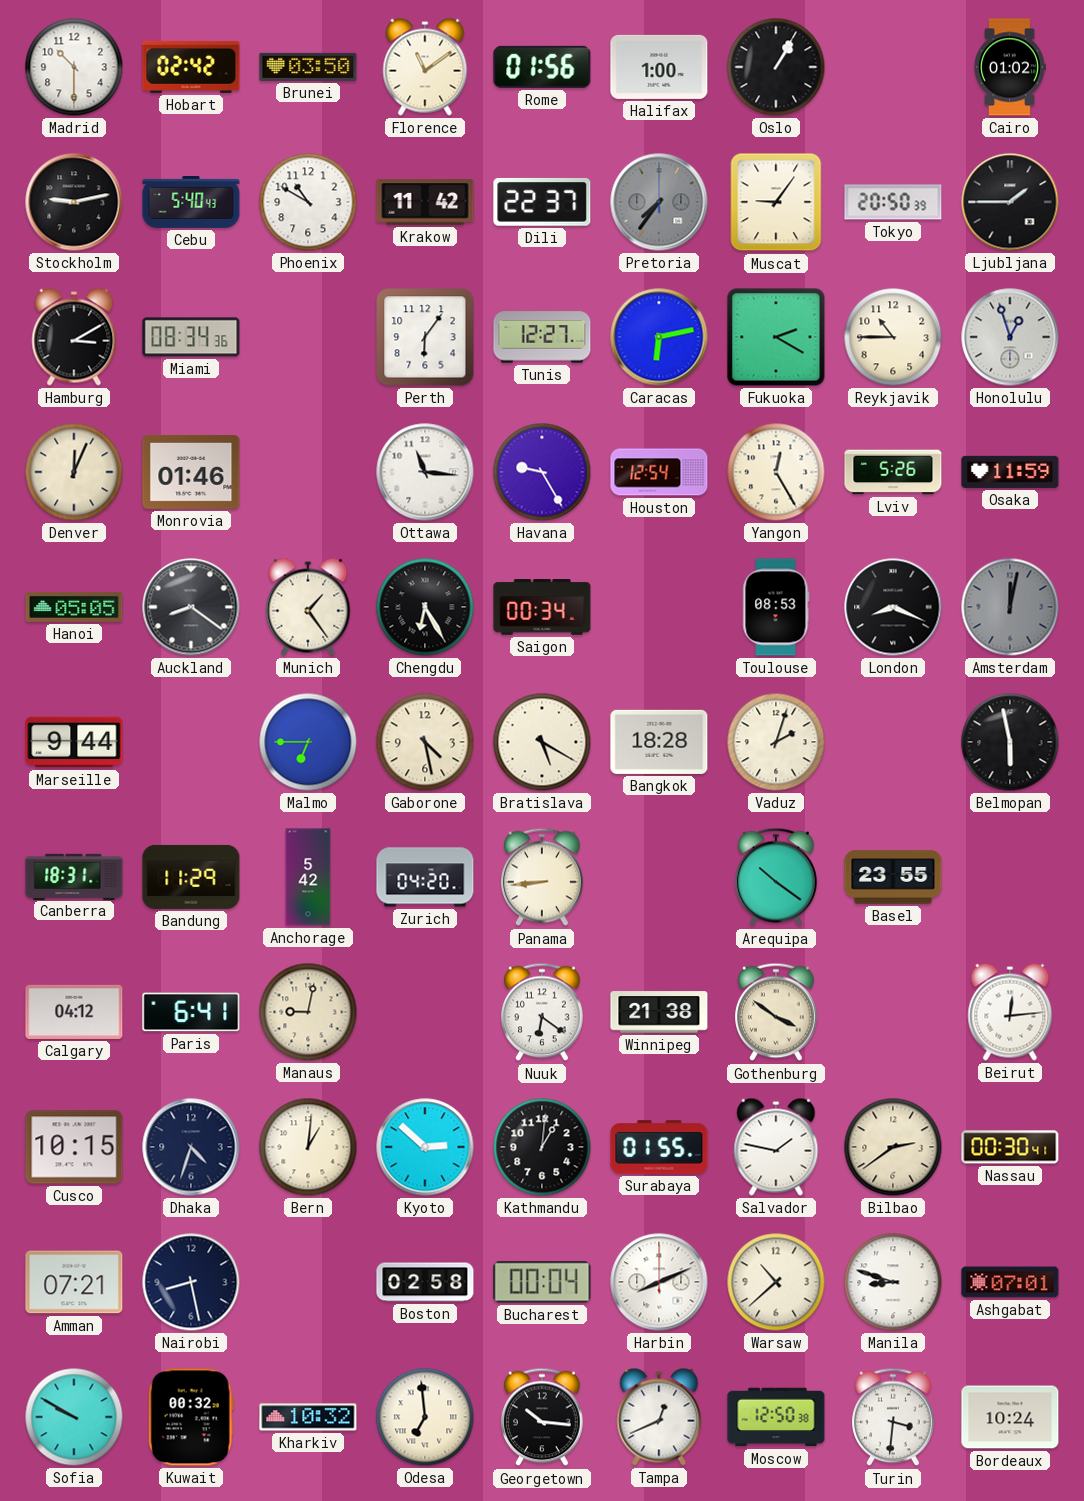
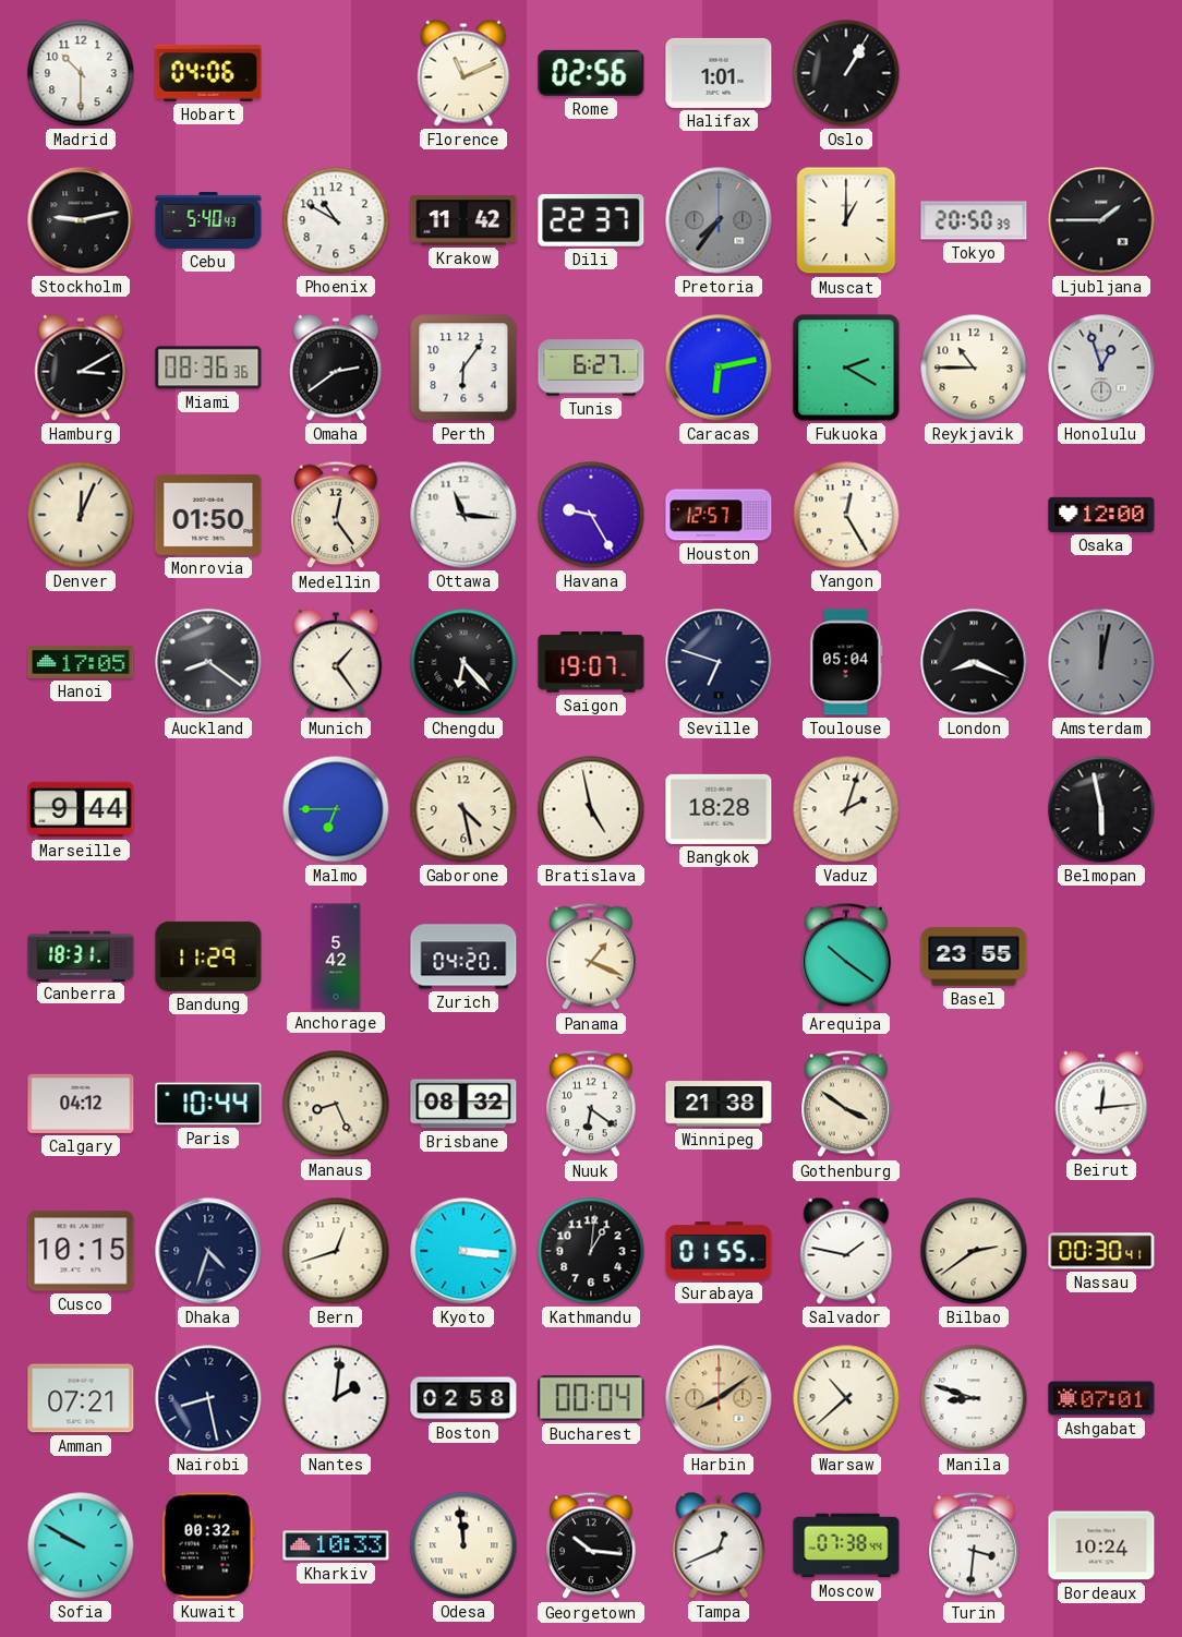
Hobart: 02:42 -> 04:06 (208, 73)
Brunei: 03:50 -> none (308, 67)
Florence: 11:09 -> 11:11 (463, 73)
Rome: 01:56 -> 02:56 (591, 73)
Halifax: 1:00 -> 1:01 (719, 73)
Cairo: 01:02 -> none (1010, 67)
Muscat: 9:06 -> 1:00 (846, 220)
Miami: 08:34 -> 08:36 (208, 368)
Omaha: none -> 2:39 (336, 368)
Tunis: 12:27 -> 6:27 (591, 368)
Monrovia: 01:46 -> 01:50 (208, 515)
Medellin: none -> 12:24 (336, 515)
Houston: 12:54 -> 12:57 (719, 515)
Lviv: 5:26 -> none (893, 472)
Osaka: 11:59 -> 12:00 (1101, 515)
Hanoi: 05:05 -> 17:05 (81, 662)
Chengdu: 6:25 -> 6:23 (463, 662)
Saigon: 00:34 -> 19:07 (591, 662)
Seville: none -> 6:48 (719, 662)
Toulouse: 08:53 -> 05:04 (846, 662)
Bratislava: 5:20 -> 4:58 (591, 809)
Panama: 8:44 -> 1:19 (591, 956)
Paris: 6:41 -> 10:44 (208, 1104)
Manaus: 9:02 -> 8:26 (336, 1104)
Brisbane: none -> 08:32 (463, 1104)
Bern: 1:01 -> 12:42 (336, 1251)
Kyoto: 2:52 -> 3:16 (463, 1251)
Nantes: none -> 2:01 (336, 1398)
Harbin: 8:11 -> 8:09 (719, 1398)
Harbin dial: white -> champagne (719, 1398)
Kharkiv: 10:32 -> 10:33 (336, 1545)
Odesa: 6:59 -> 11:59 (463, 1545)
Moscow: 12:50 -> 07:38 (846, 1545)
